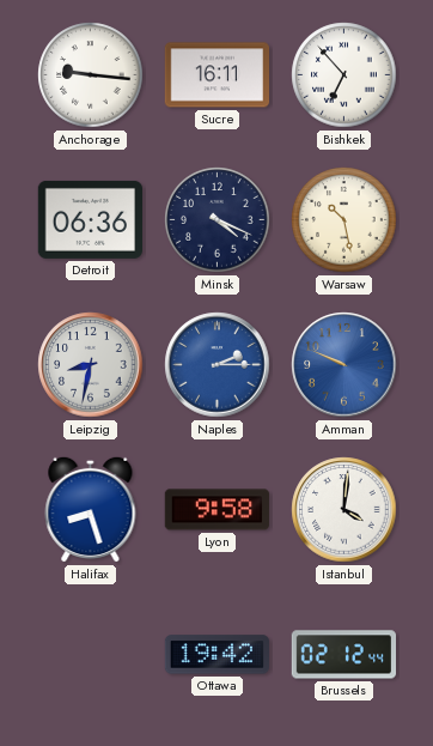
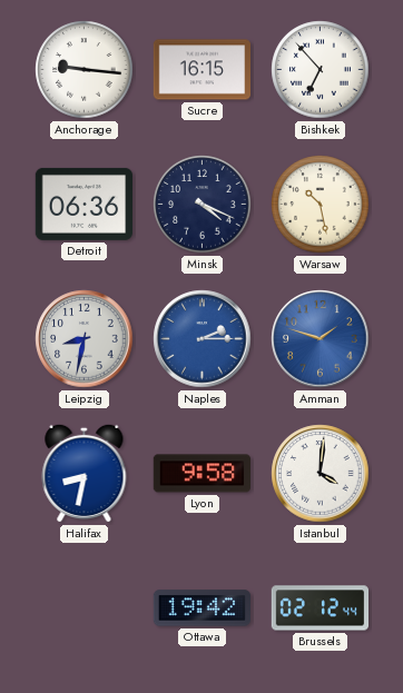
Sucre: 16:11 -> 16:15 (203, 70)
Amman: 9:49 -> 1:48 (321, 339)
Halifax: 8:27 -> 8:32 (85, 473)
